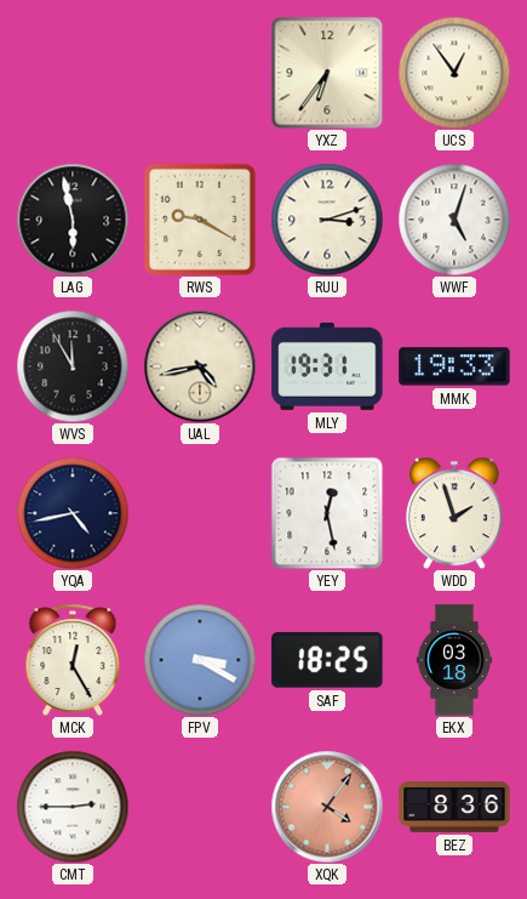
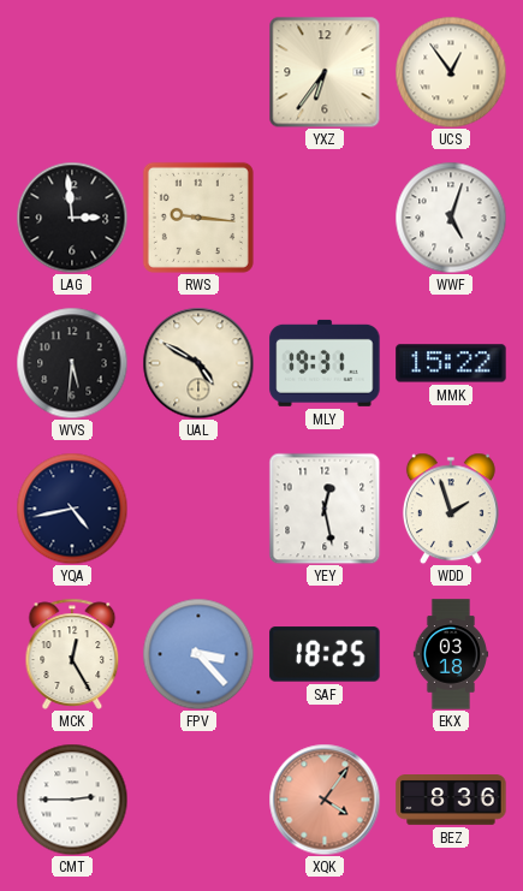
LAG: 5:58 -> 2:59 (72, 218)
RWS: 9:20 -> 9:16 (198, 218)
RUU: 3:12 -> none (327, 220)
WVS: 11:55 -> 5:31 (72, 363)
UAL: 4:43 -> 4:50 (198, 363)
MMK: 19:33 -> 15:22 (451, 363)
FPV: 3:20 -> 3:23 (198, 654)
